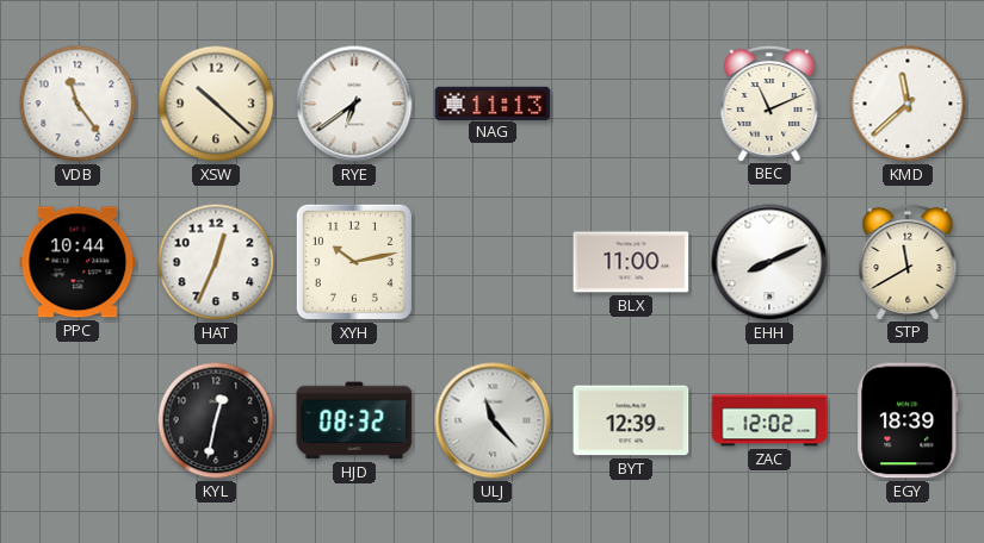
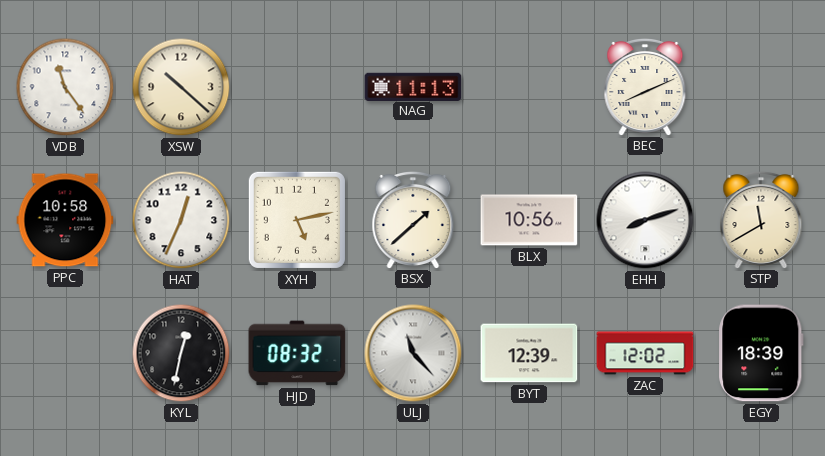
RYE: 6:39 -> none (354, 104)
BEC: 11:11 -> 8:11 (645, 86)
KMD: 11:38 -> none (908, 104)
PPC: 10:44 -> 10:58 (65, 220)
XYH: 10:13 -> 5:13 (297, 220)
BSX: none -> 1:38 (413, 219)
BLX: 11:00 -> 10:56 (529, 220)
EHH: 8:11 -> 8:12 (645, 220)
